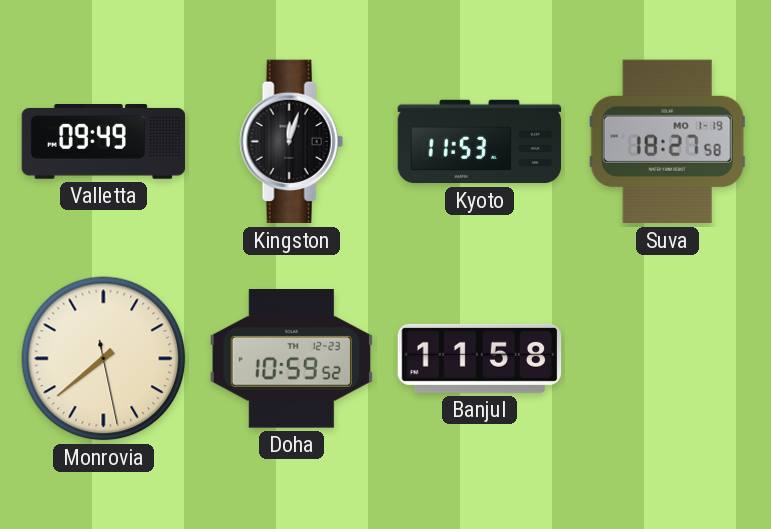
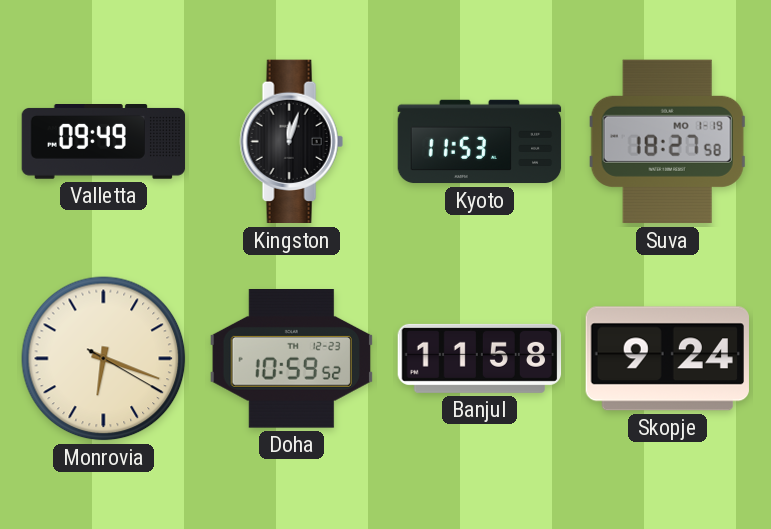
Monrovia: 7:38 -> 6:18 (104, 359)
Skopje: none -> 9:24 (667, 359)
